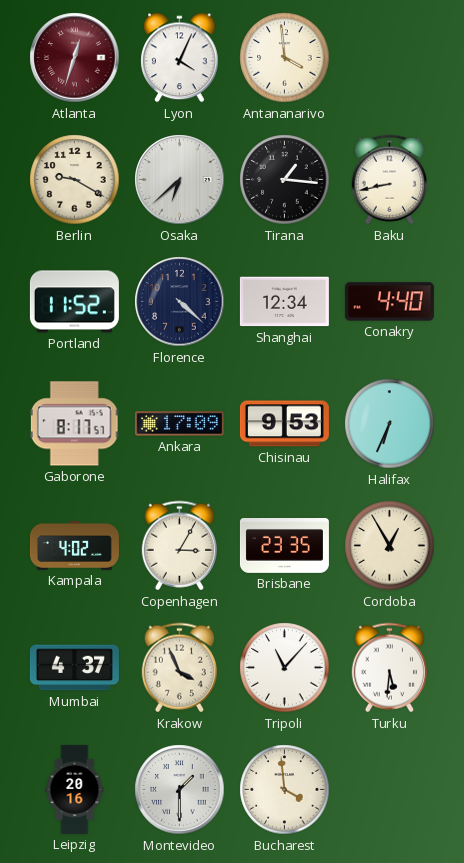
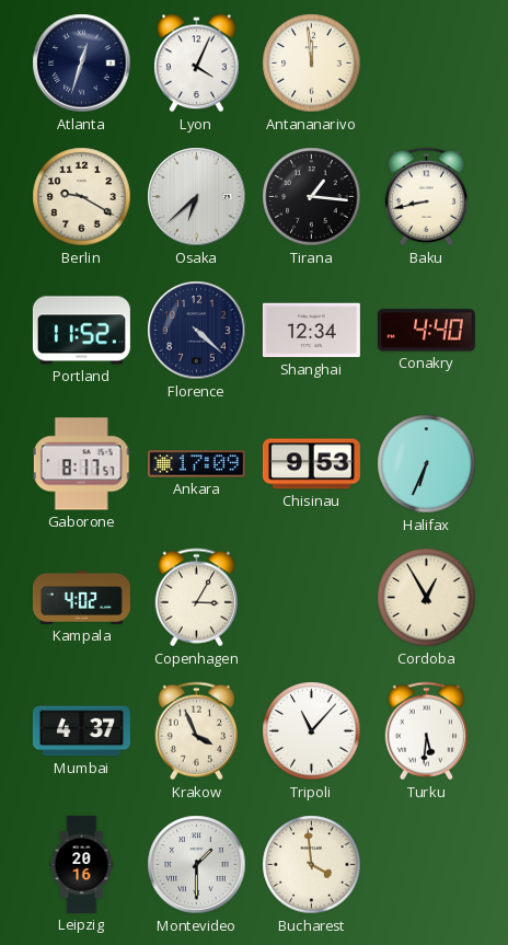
Atlanta dial: burgundy -> navy (82, 64)
Antananarivo: 3:59 -> 11:59 (312, 64)
Brisbane: 23:35 -> none (284, 546)
